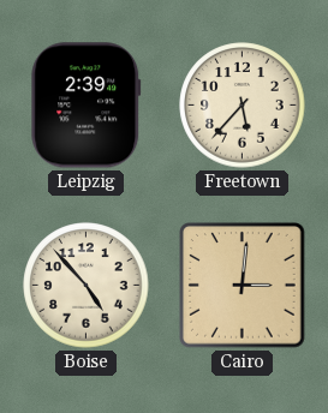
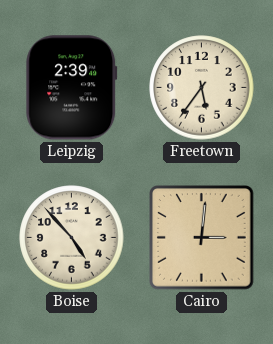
Freetown: 5:37 -> 5:36 (202, 88)
